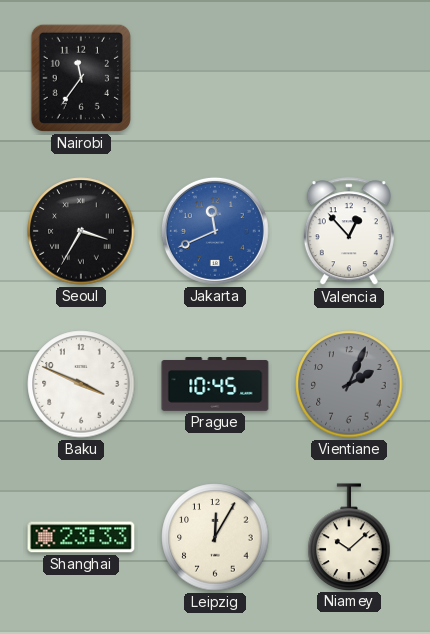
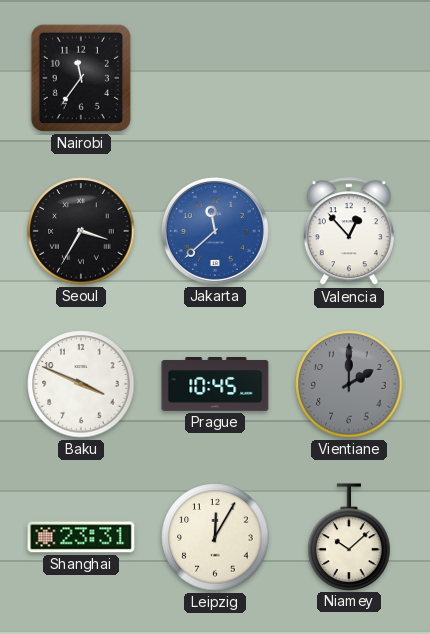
Jakarta: 11:41 -> 11:38 (215, 231)
Vientiane: 2:04 -> 2:00 (349, 384)
Shanghai: 23:33 -> 23:31 (81, 537)
